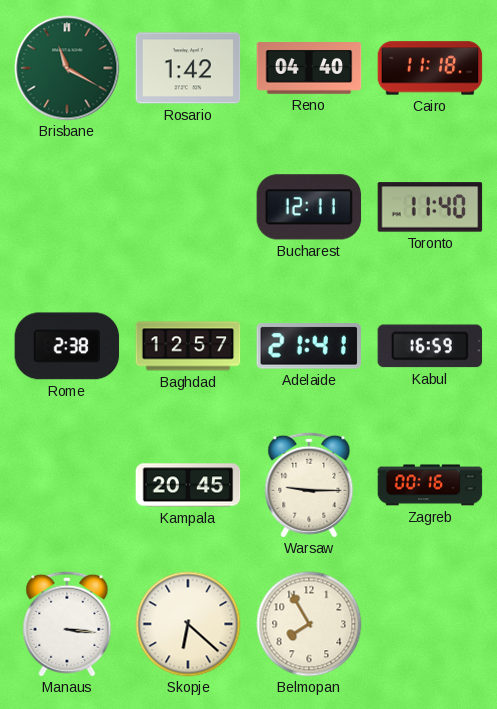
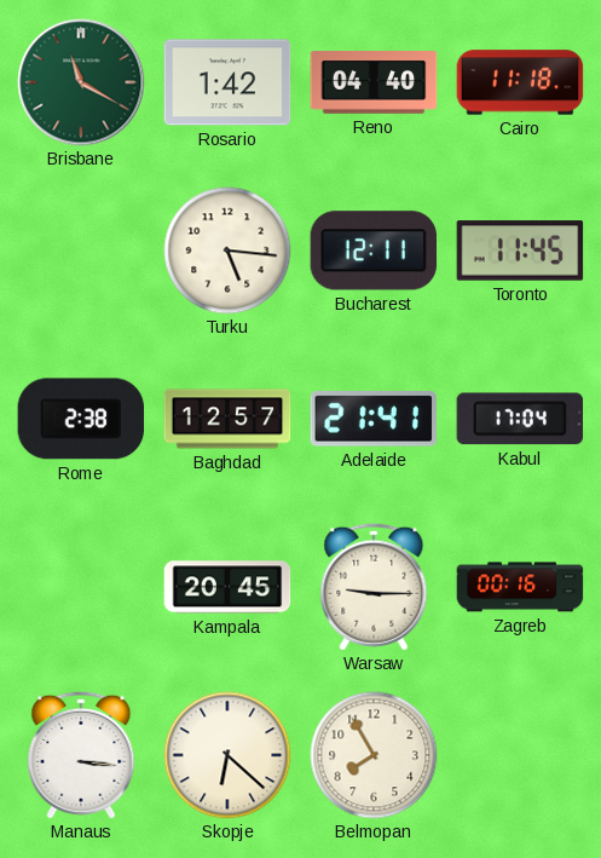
Turku: none -> 5:16 (227, 251)
Toronto: 11:40 -> 11:45 (520, 251)
Kabul: 16:59 -> 17:04 (520, 419)
